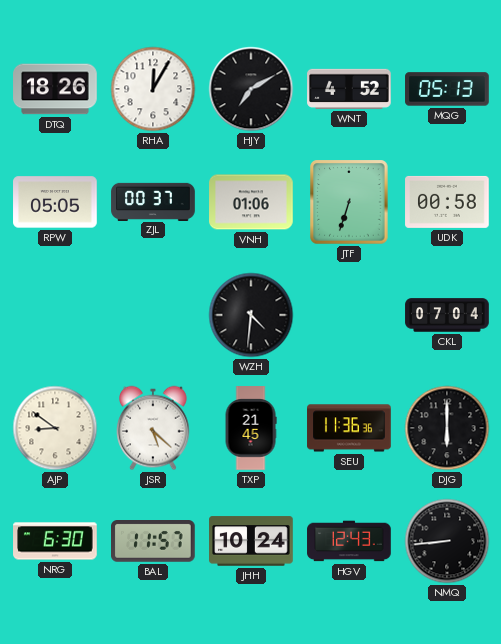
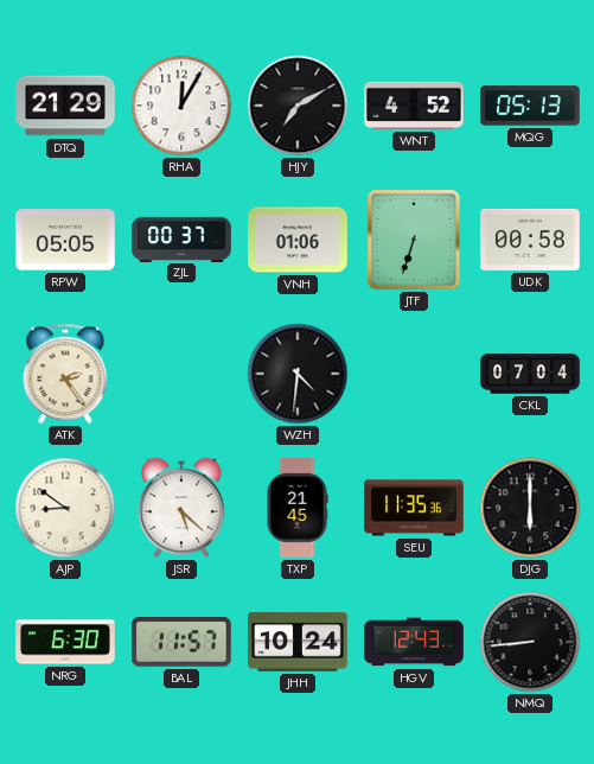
DTQ: 18:26 -> 21:29 (65, 106)
ATK: none -> 2:24 (65, 374)
SEU: 11:36 -> 11:35 (414, 508)
